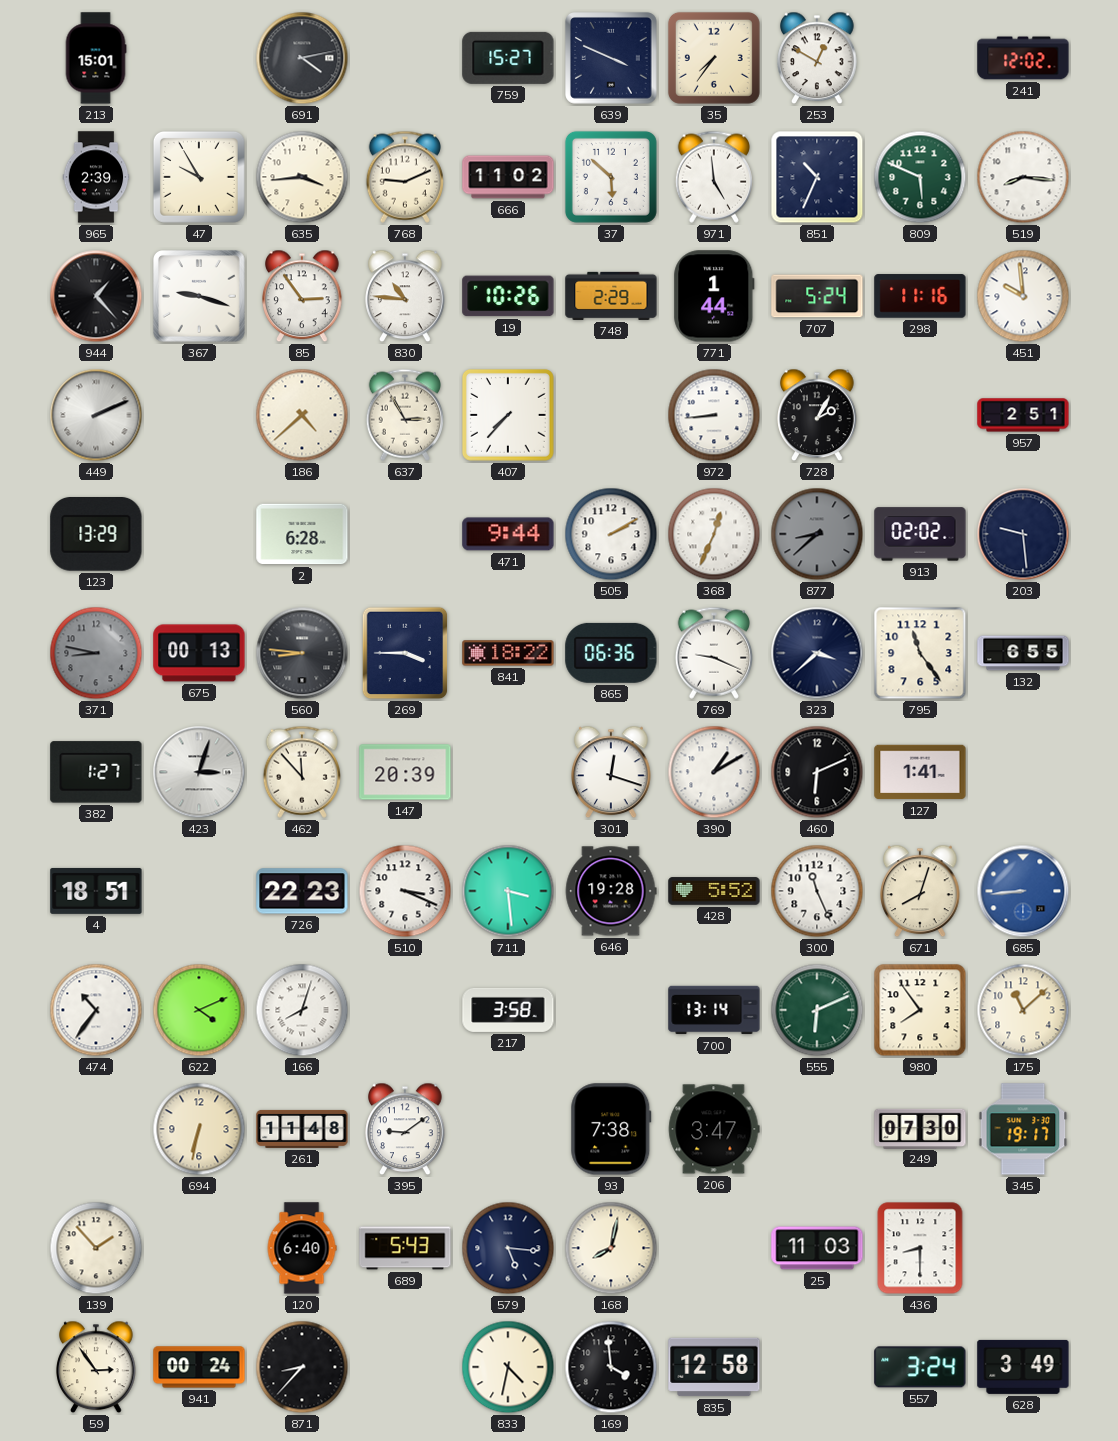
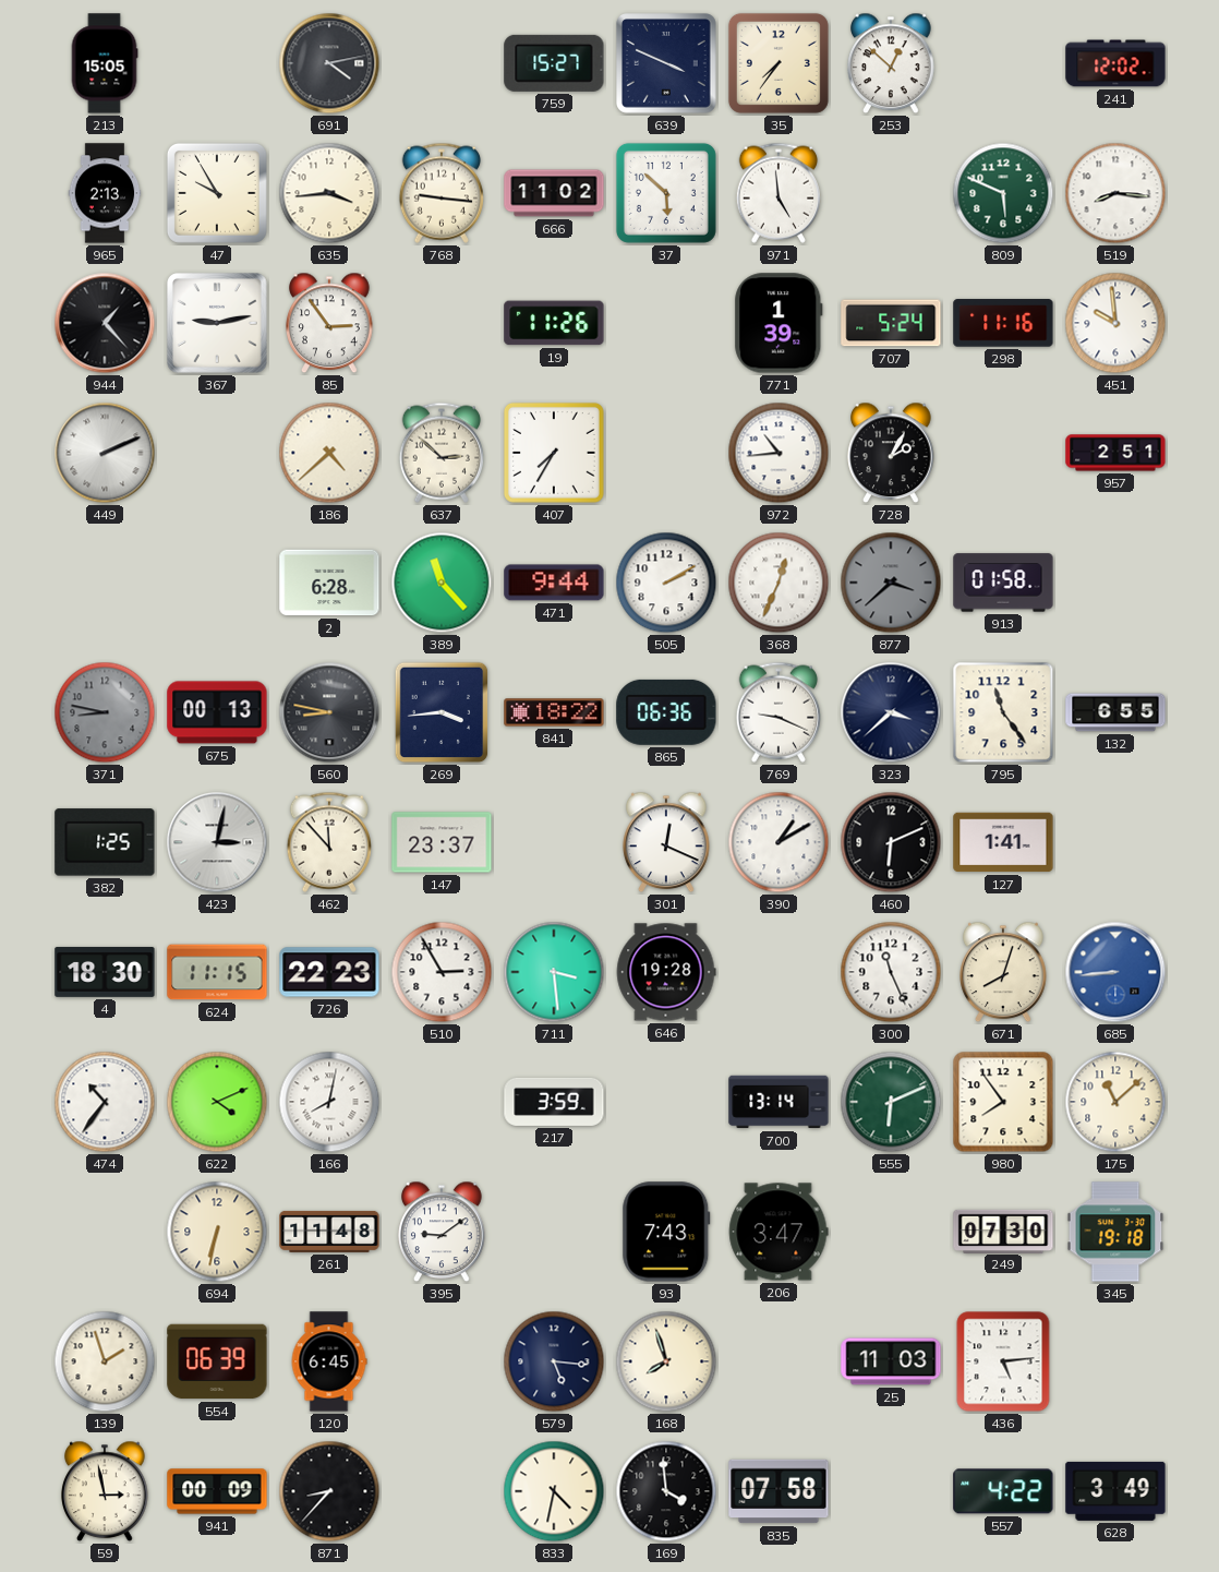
213: 15:01 -> 15:05 (105, 63)
253: 12:50 -> 12:52 (891, 63)
965: 2:39 -> 2:13 (105, 193)
768: 9:11 -> 9:16 (440, 193)
851: 10:34 -> none (817, 177)
367: 9:18 -> 9:13 (218, 324)
830: 10:46 -> none (405, 296)
19: 10:26 -> 11:26 (554, 323)
748: 2:29 -> none (611, 296)
771: 1:44 -> 1:39 (779, 323)
637: 2:55 -> 2:52 (440, 453)
407: 7:37 -> 7:35 (554, 453)
972: 8:44 -> 10:44 (779, 453)
123: 13:29 -> none (96, 535)
389: none -> 11:23 (442, 583)
877: 8:38 -> 3:38 (891, 583)
913: 02:02 -> 01:58 (1003, 583)
203: 9:29 -> none (1023, 534)
560: 8:46 -> 8:47 (329, 712)
269: 3:45 -> 3:44 (442, 712)
382: 1:27 -> 1:25 (105, 842)
423: 3:03 -> 3:02 (217, 842)
147: 20:39 -> 23:37 (442, 842)
301: 12:18 -> 12:19 (666, 842)
4: 18:51 -> 18:30 (105, 972)
624: none -> 11:15 (217, 972)
510: 3:19 -> 2:55 (442, 972)
428: 5:52 -> none (714, 891)
166: 8:03 -> 8:02 (329, 1102)
217: 3:58 -> 3:59 (554, 1102)
93: 7:38 -> 7:43 (666, 1232)
345: 19:17 -> 19:18 (1115, 1232)
139: 1:53 -> 1:57 (105, 1361)
554: none -> 06:39 (217, 1361)
120: 6:40 -> 6:45 (329, 1361)
689: 5:43 -> none (405, 1248)
168: 8:02 -> 7:57 (666, 1361)
436: 8:30 -> 5:14 (1003, 1361)
59: 2:54 -> 2:58 (105, 1491)
941: 00:24 -> 00:09 (217, 1491)
835: 12:58 -> 07:58 (779, 1491)
557: 3:24 -> 4:22 (1003, 1491)
